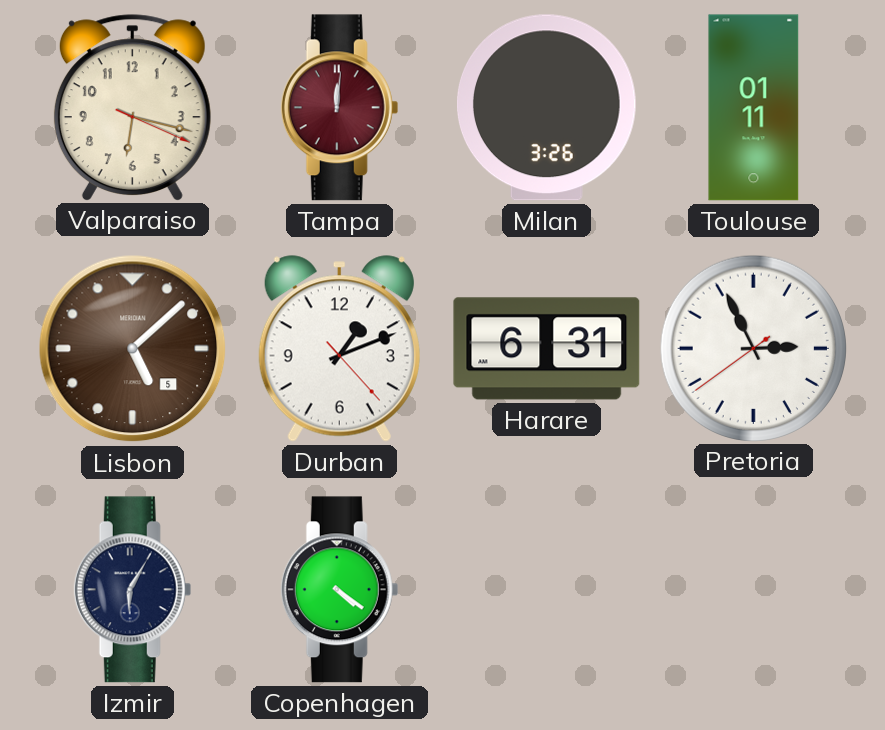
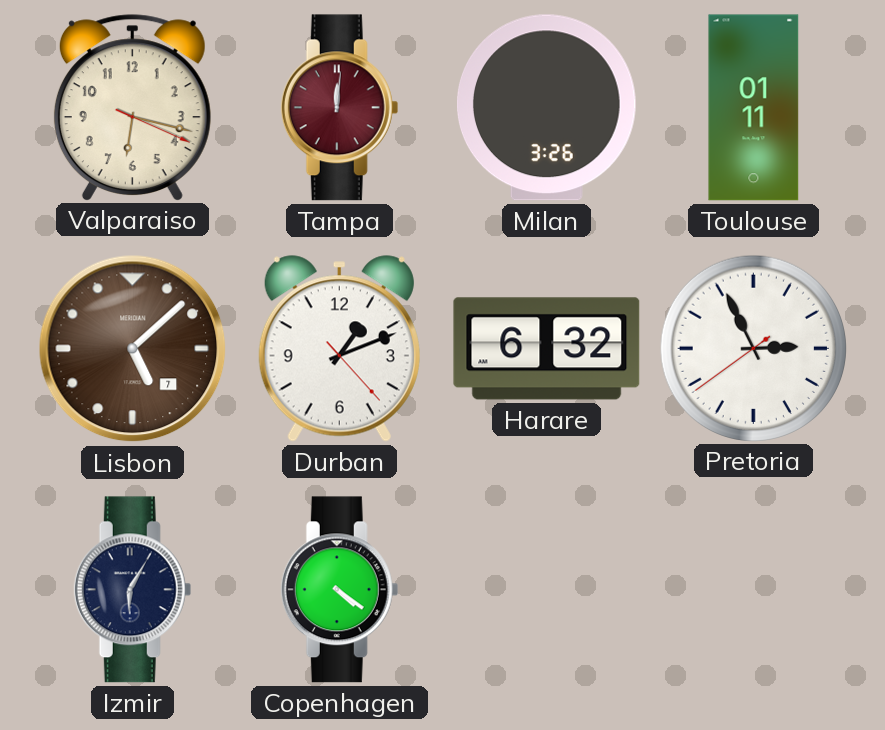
Lisbon date: 5 -> 7 (133, 349)
Harare: 6:31 -> 6:32 (547, 349)
